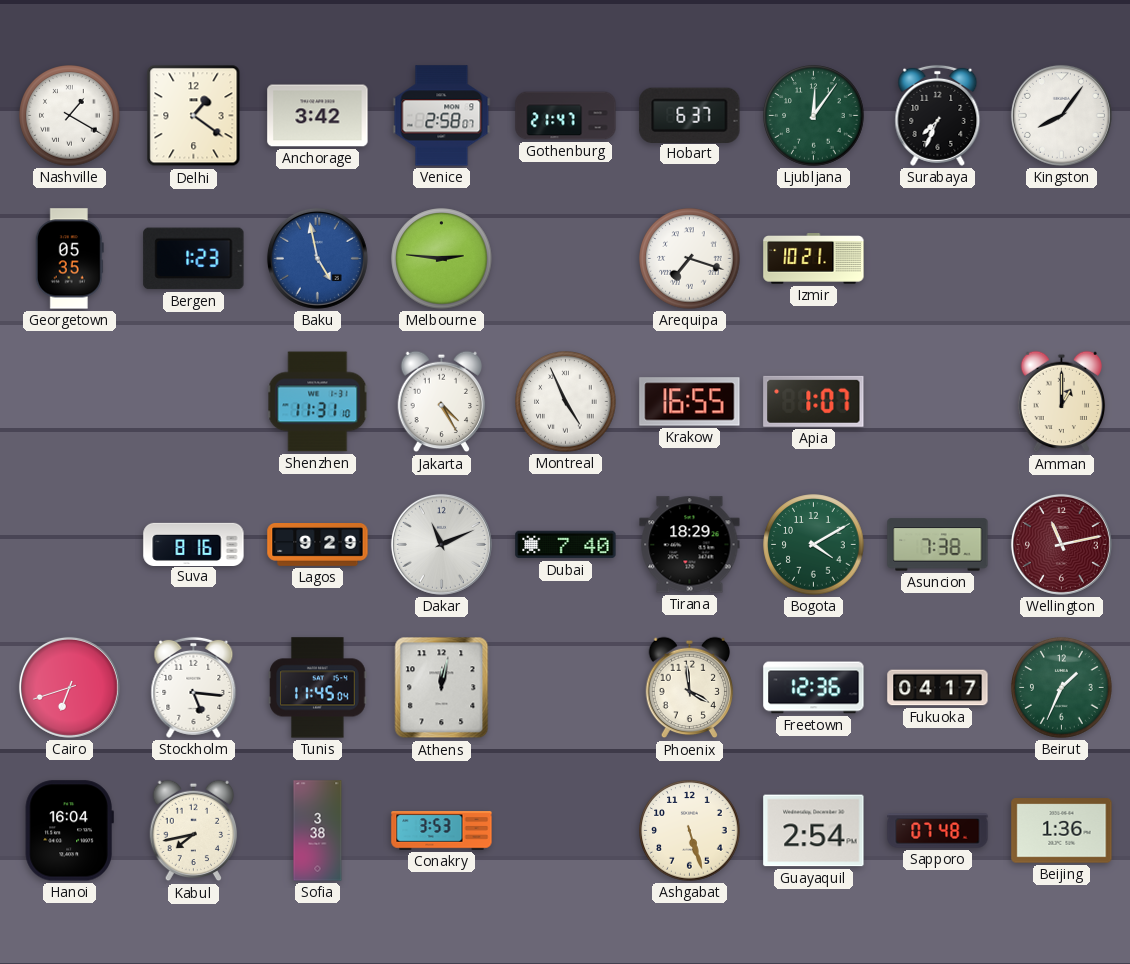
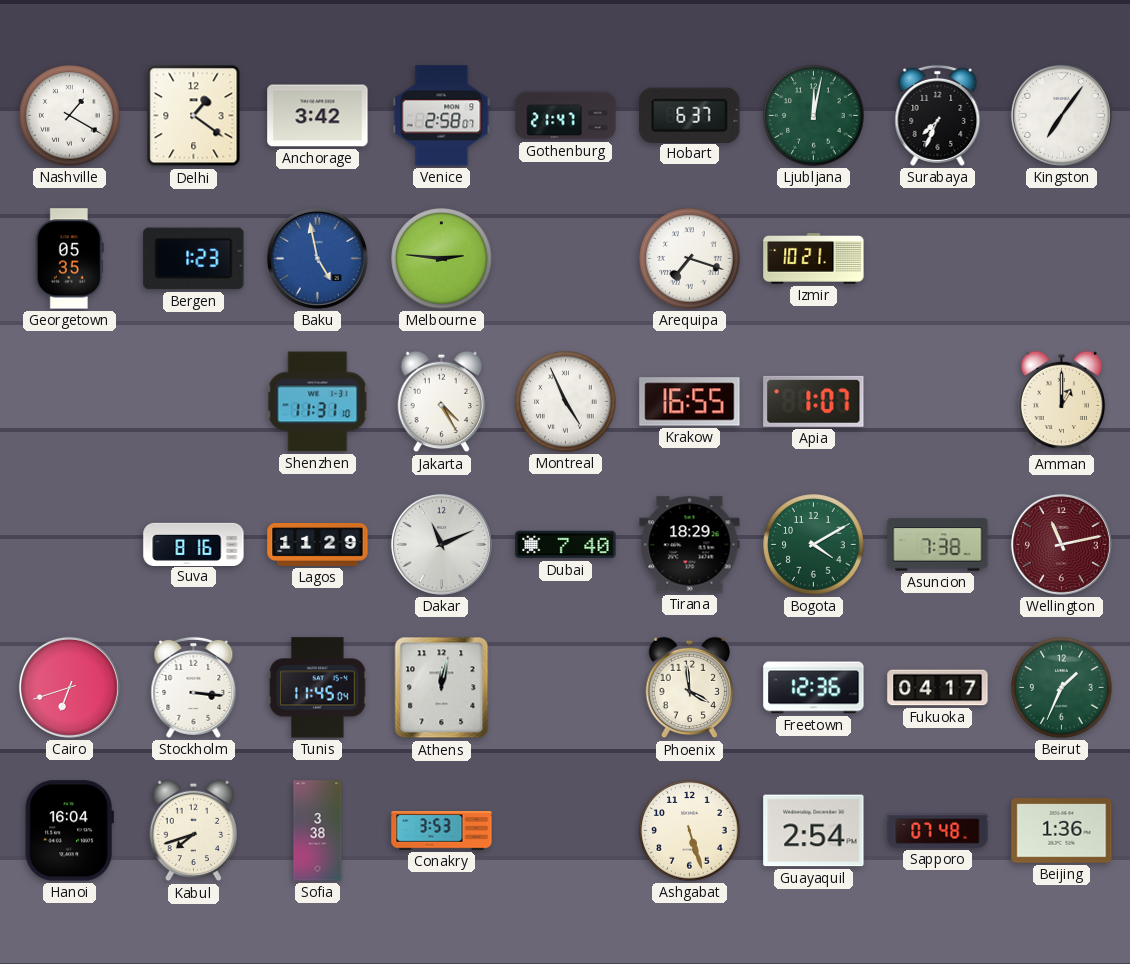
Ljubljana: 12:06 -> 12:02 (814, 116)
Kingston: 8:06 -> 7:06 (1061, 115)
Lagos: 9:29 -> 11:29 (318, 545)
Stockholm: 5:16 -> 3:16 (194, 687)
Kabul: 7:43 -> 7:42 (194, 831)
